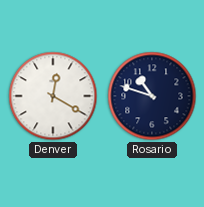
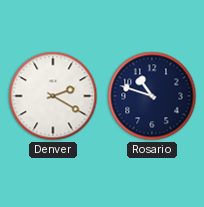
Denver: 12:20 -> 2:20 (53, 96)
